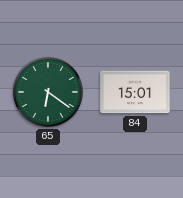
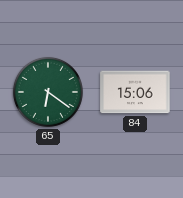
84: 15:01 -> 15:06 (135, 92)
